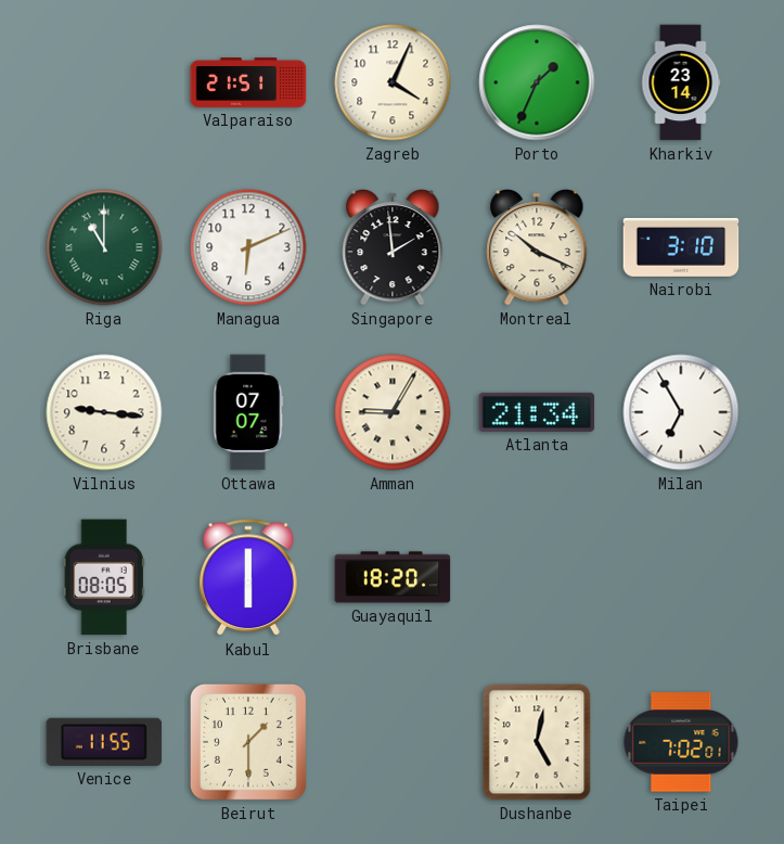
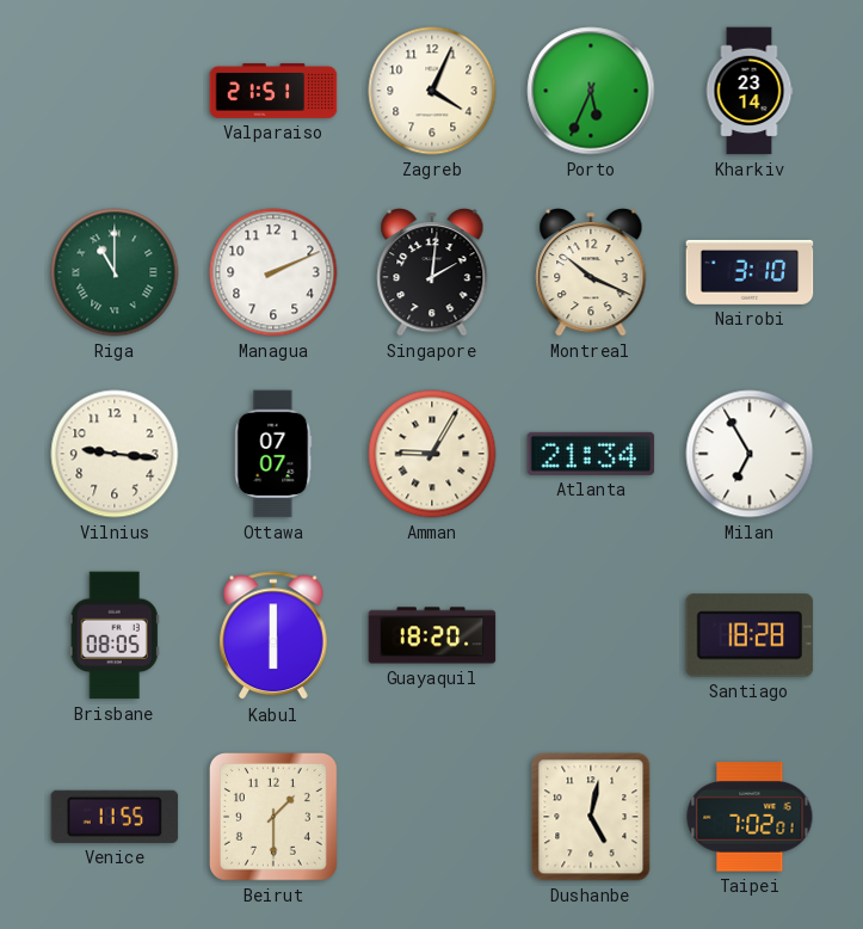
Porto: 1:34 -> 5:34 (591, 91)
Managua: 6:11 -> 2:11 (273, 272)
Singapore: 1:59 -> 2:01 (432, 273)
Santiago: none -> 18:28 (750, 635)
